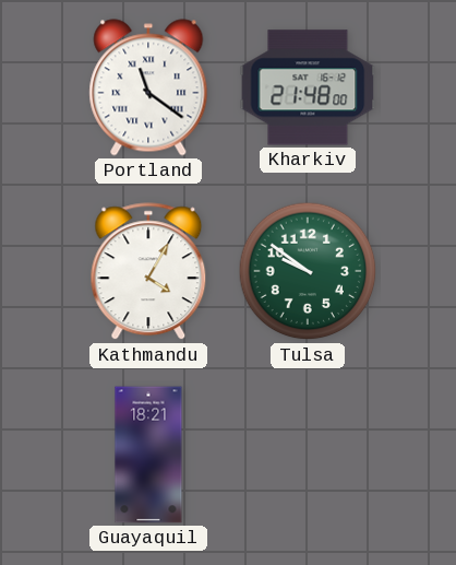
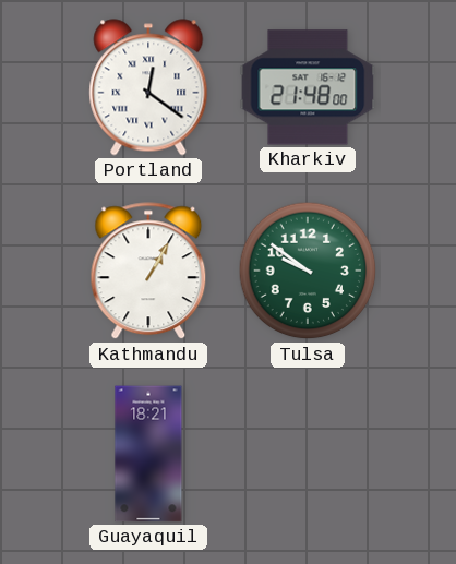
Portland: 11:21 -> 12:21 (148, 87)
Kathmandu: 4:05 -> 1:05 (148, 272)
